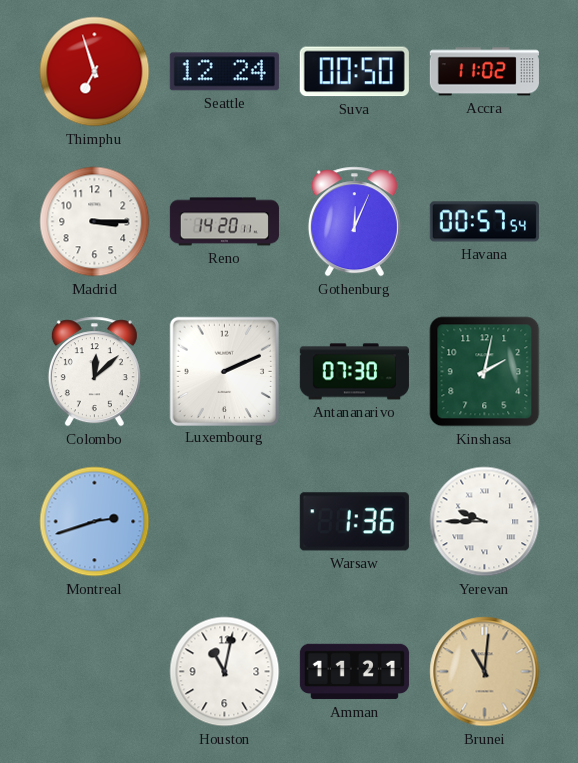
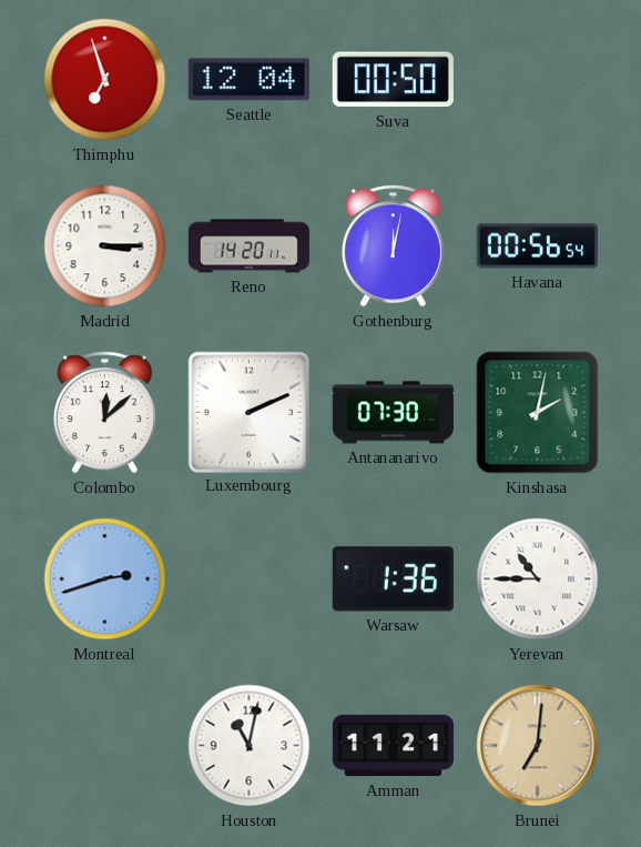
Seattle: 12:24 -> 12:04 (248, 80)
Accra: 11:02 -> none (484, 72)
Gothenburg: 12:04 -> 12:02 (393, 246)
Havana: 00:57 -> 00:56 (537, 246)
Yerevan: 9:45 -> 10:45 (538, 579)
Brunei: 11:01 -> 7:01 (538, 746)
